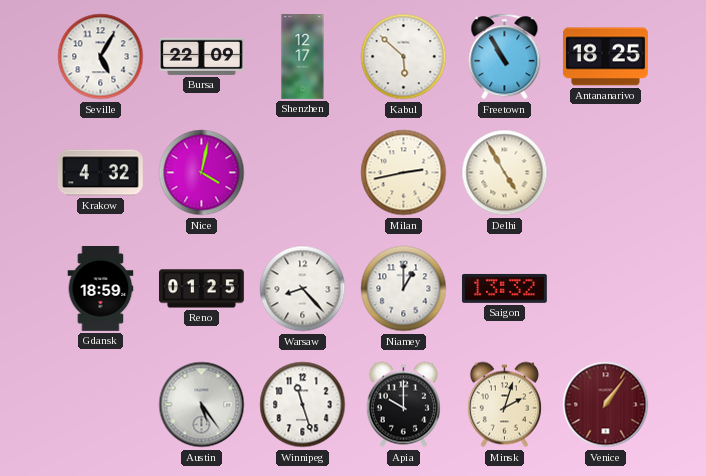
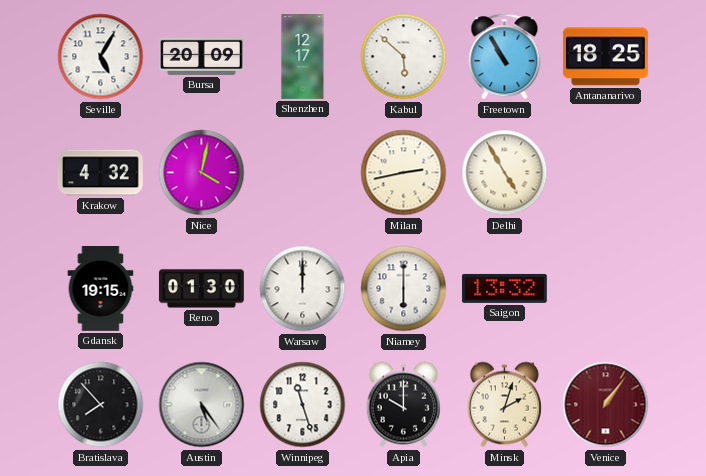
Bursa: 22:09 -> 20:09 (202, 56)
Gdansk: 18:59 -> 19:15 (101, 289)
Reno: 01:25 -> 01:30 (201, 289)
Warsaw: 8:23 -> 12:00 (303, 289)
Niamey: 1:00 -> 6:00 (404, 289)
Bratislava: none -> 7:53 (101, 405)
